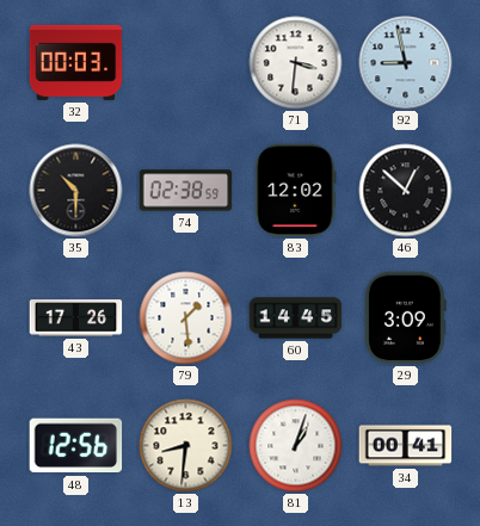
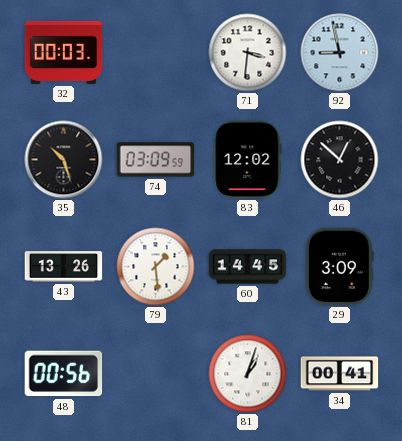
35: 10:30 -> 10:27 (64, 160)
74: 02:38 -> 03:09 (156, 160)
43: 17:26 -> 13:26 (64, 267)
48: 12:56 -> 00:56 (64, 374)
13: 8:31 -> none (186, 446)
